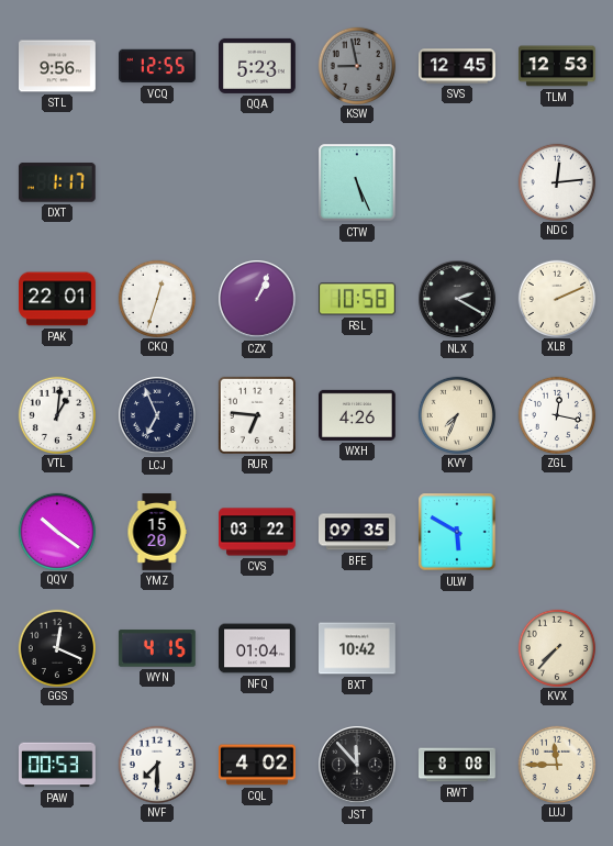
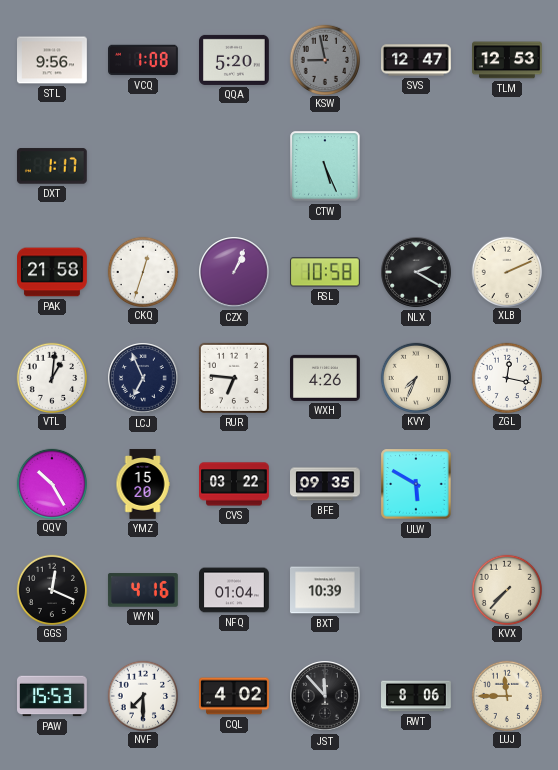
VCQ: 12:55 -> 1:08 (144, 60)
QQA: 5:23 -> 5:20 (235, 60)
SVS: 12:45 -> 12:47 (417, 60)
NDC: 12:14 -> none (556, 181)
PAK: 22:01 -> 21:58 (53, 272)
QQV: 10:21 -> 10:25 (51, 483)
WYN: 4:15 -> 4:16 (143, 590)
BXT: 10:42 -> 10:39 (326, 590)
PAW: 00:53 -> 15:53 (53, 696)
RWT: 8:08 -> 8:06 (417, 696)
